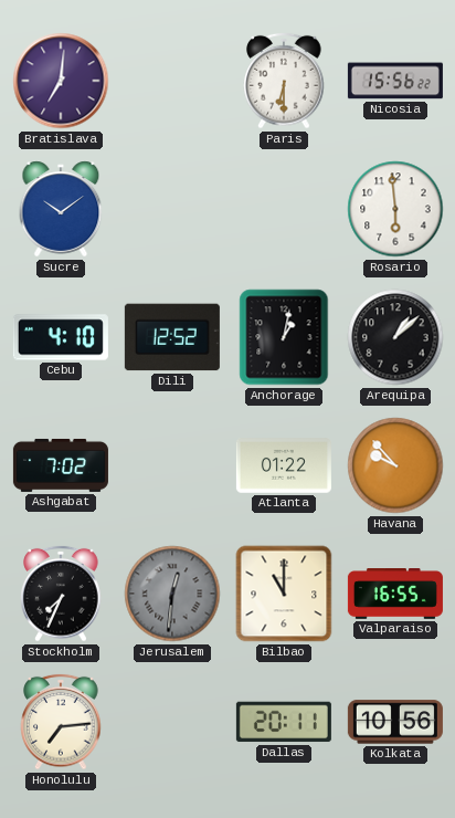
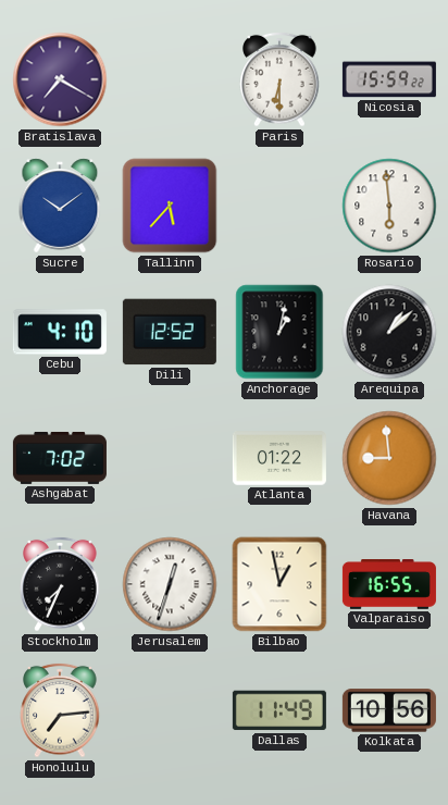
Bratislava: 7:01 -> 7:20 (60, 79)
Nicosia: 15:56 -> 15:59 (389, 79)
Tallinn: none -> 5:37 (170, 206)
Havana: 9:53 -> 8:59 (389, 458)
Jerusalem: 12:31 -> 12:33 (170, 584)
Jerusalem dial: grey -> white (170, 584)
Bilbao: 11:00 -> 12:58 (279, 584)
Dallas: 20:11 -> 11:49 (279, 710)
